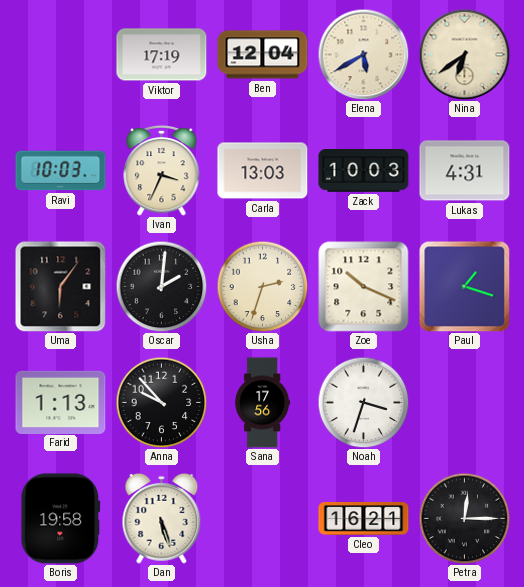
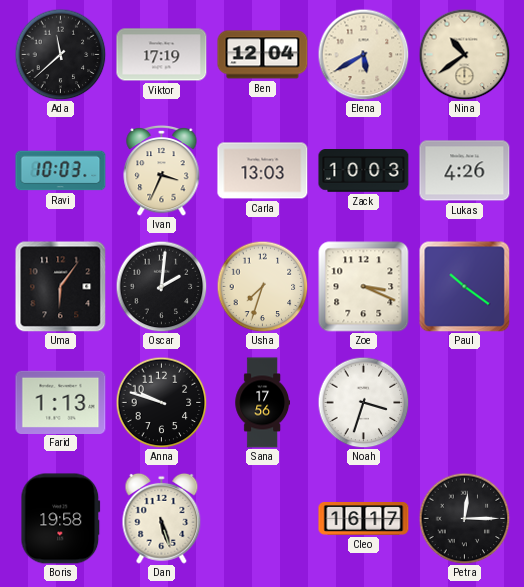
Ada: none -> 11:38 (60, 54)
Nina: 6:39 -> 10:39 (464, 54)
Lukas: 4:31 -> 4:26 (465, 171)
Usha: 2:33 -> 7:33 (262, 286)
Zoe: 10:19 -> 3:19 (364, 287)
Paul: 1:18 -> 10:21 (464, 286)
Anna: 9:53 -> 9:48 (161, 402)
Cleo: 16:21 -> 16:17 (364, 519)
